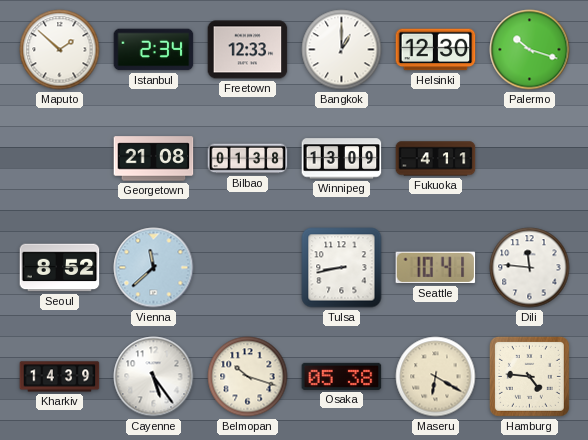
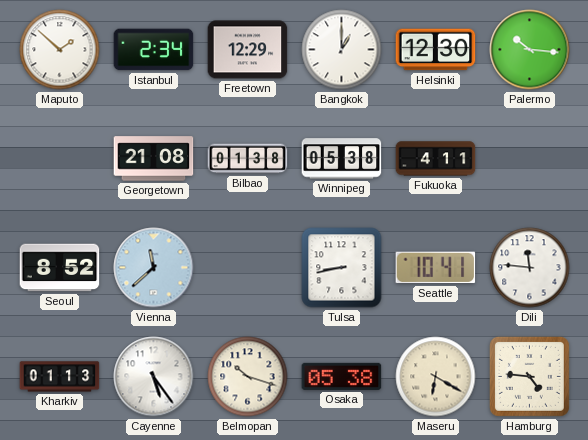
Freetown: 12:33 -> 12:29 (248, 50)
Palermo: 10:18 -> 10:16 (530, 50)
Winnipeg: 13:09 -> 05:38 (342, 159)
Kharkiv: 14:39 -> 01:13 (60, 377)
